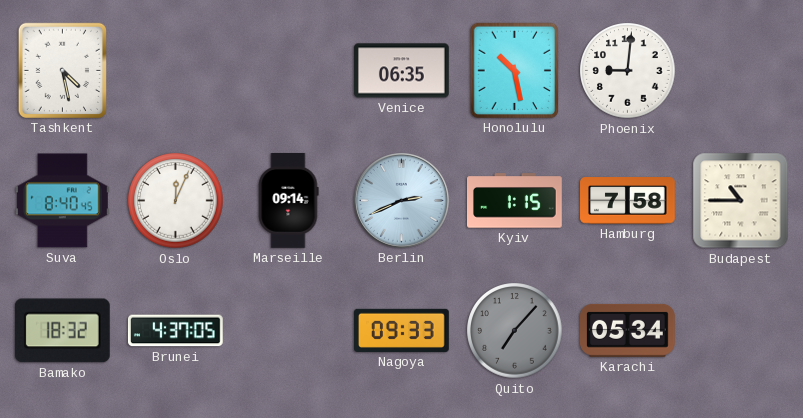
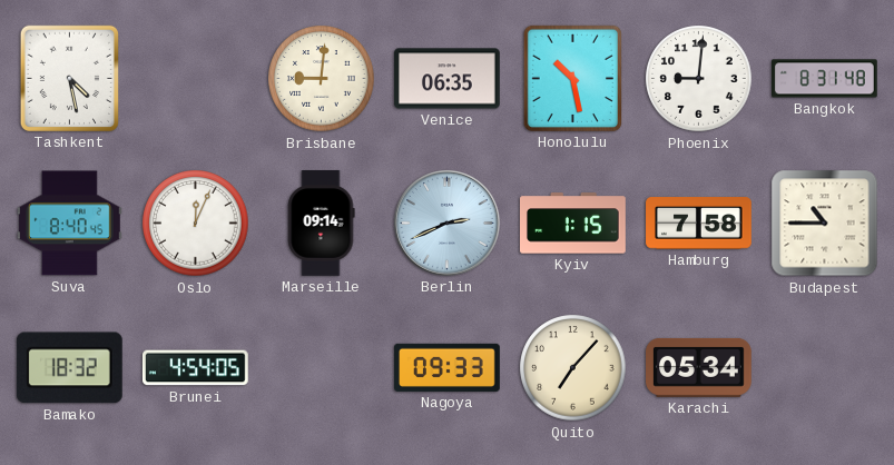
Brisbane: none -> 9:01 (322, 79)
Bangkok: none -> 8:31 (825, 79)
Brunei: 4:37 -> 4:54 (195, 368)
Quito dial: grey -> cream (573, 368)
